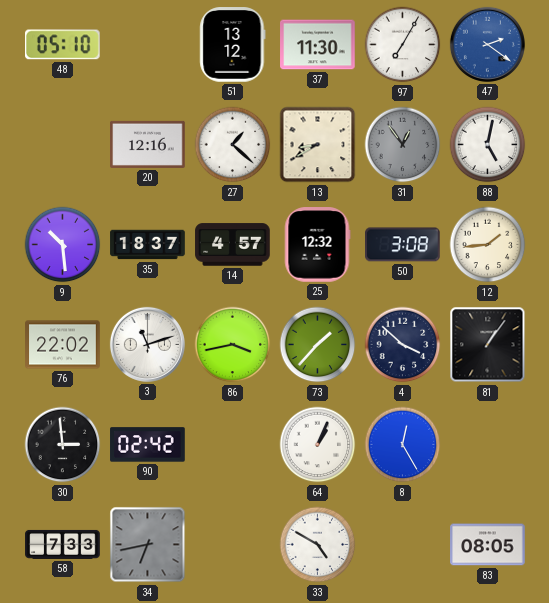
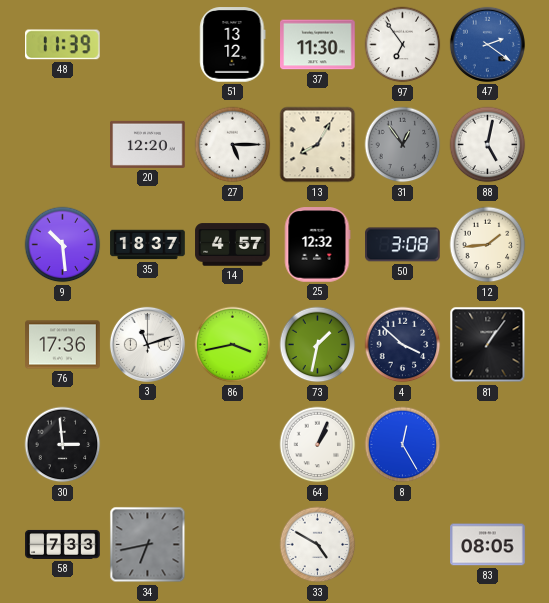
48: 05:10 -> 11:39 (63, 45)
97: 7:05 -> 6:54 (403, 45)
20: 12:16 -> 12:20 (148, 144)
27: 1:22 -> 5:15 (233, 145)
13: 8:40 -> 8:05 (318, 145)
76: 22:02 -> 17:36 (63, 345)
73: 1:37 -> 1:32 (318, 345)
90: 02:42 -> none (148, 445)
